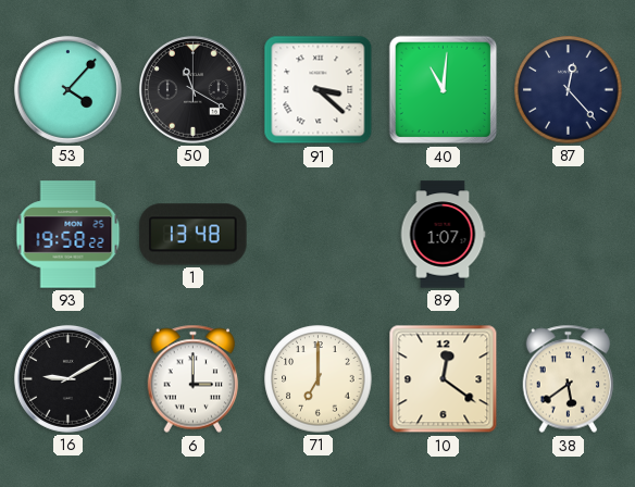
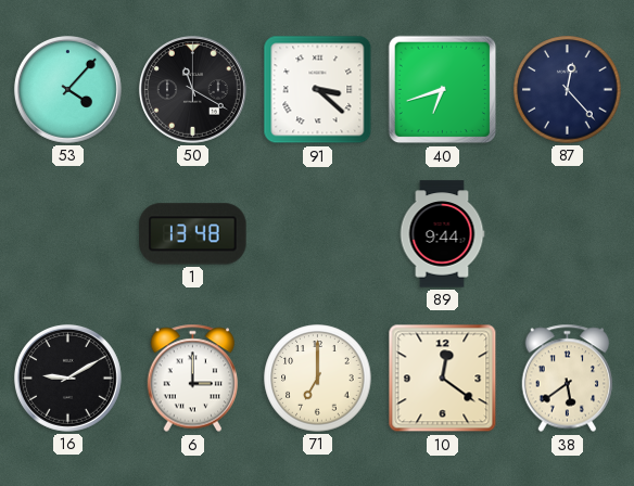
40: 11:01 -> 6:42 (443, 90)
93: 19:58 -> none (69, 235)
89: 1:07 -> 9:44 (442, 234)
